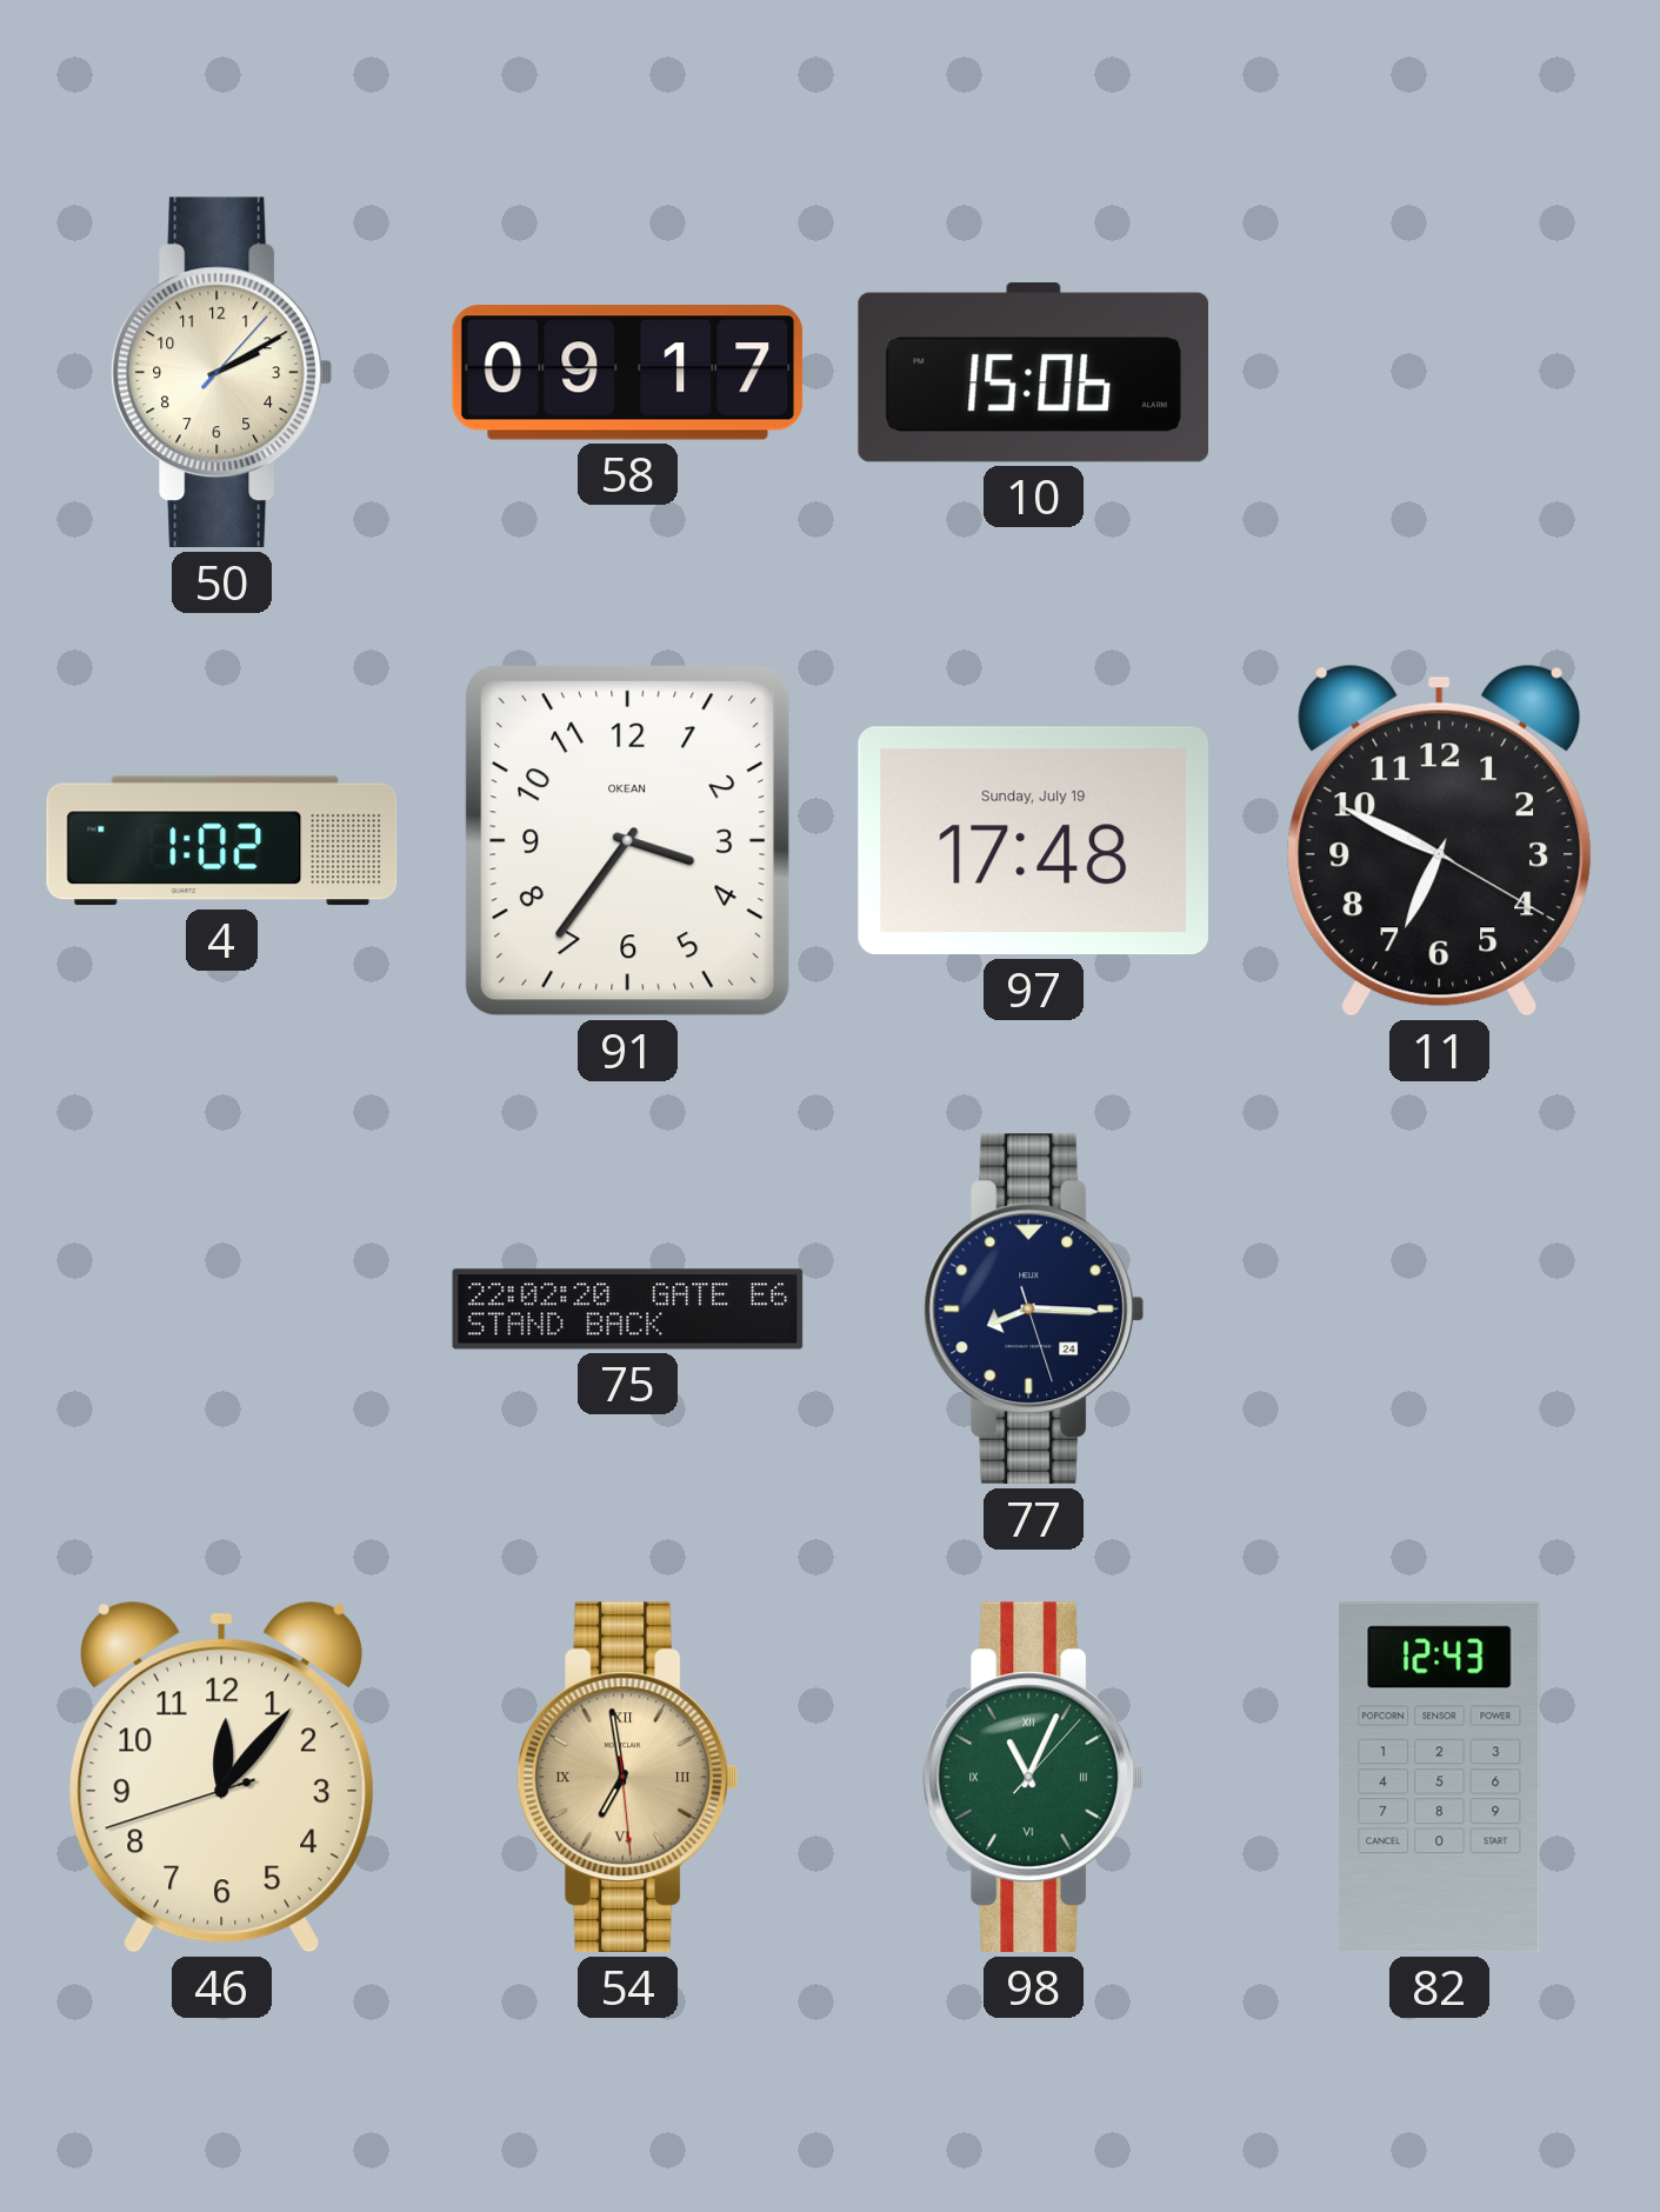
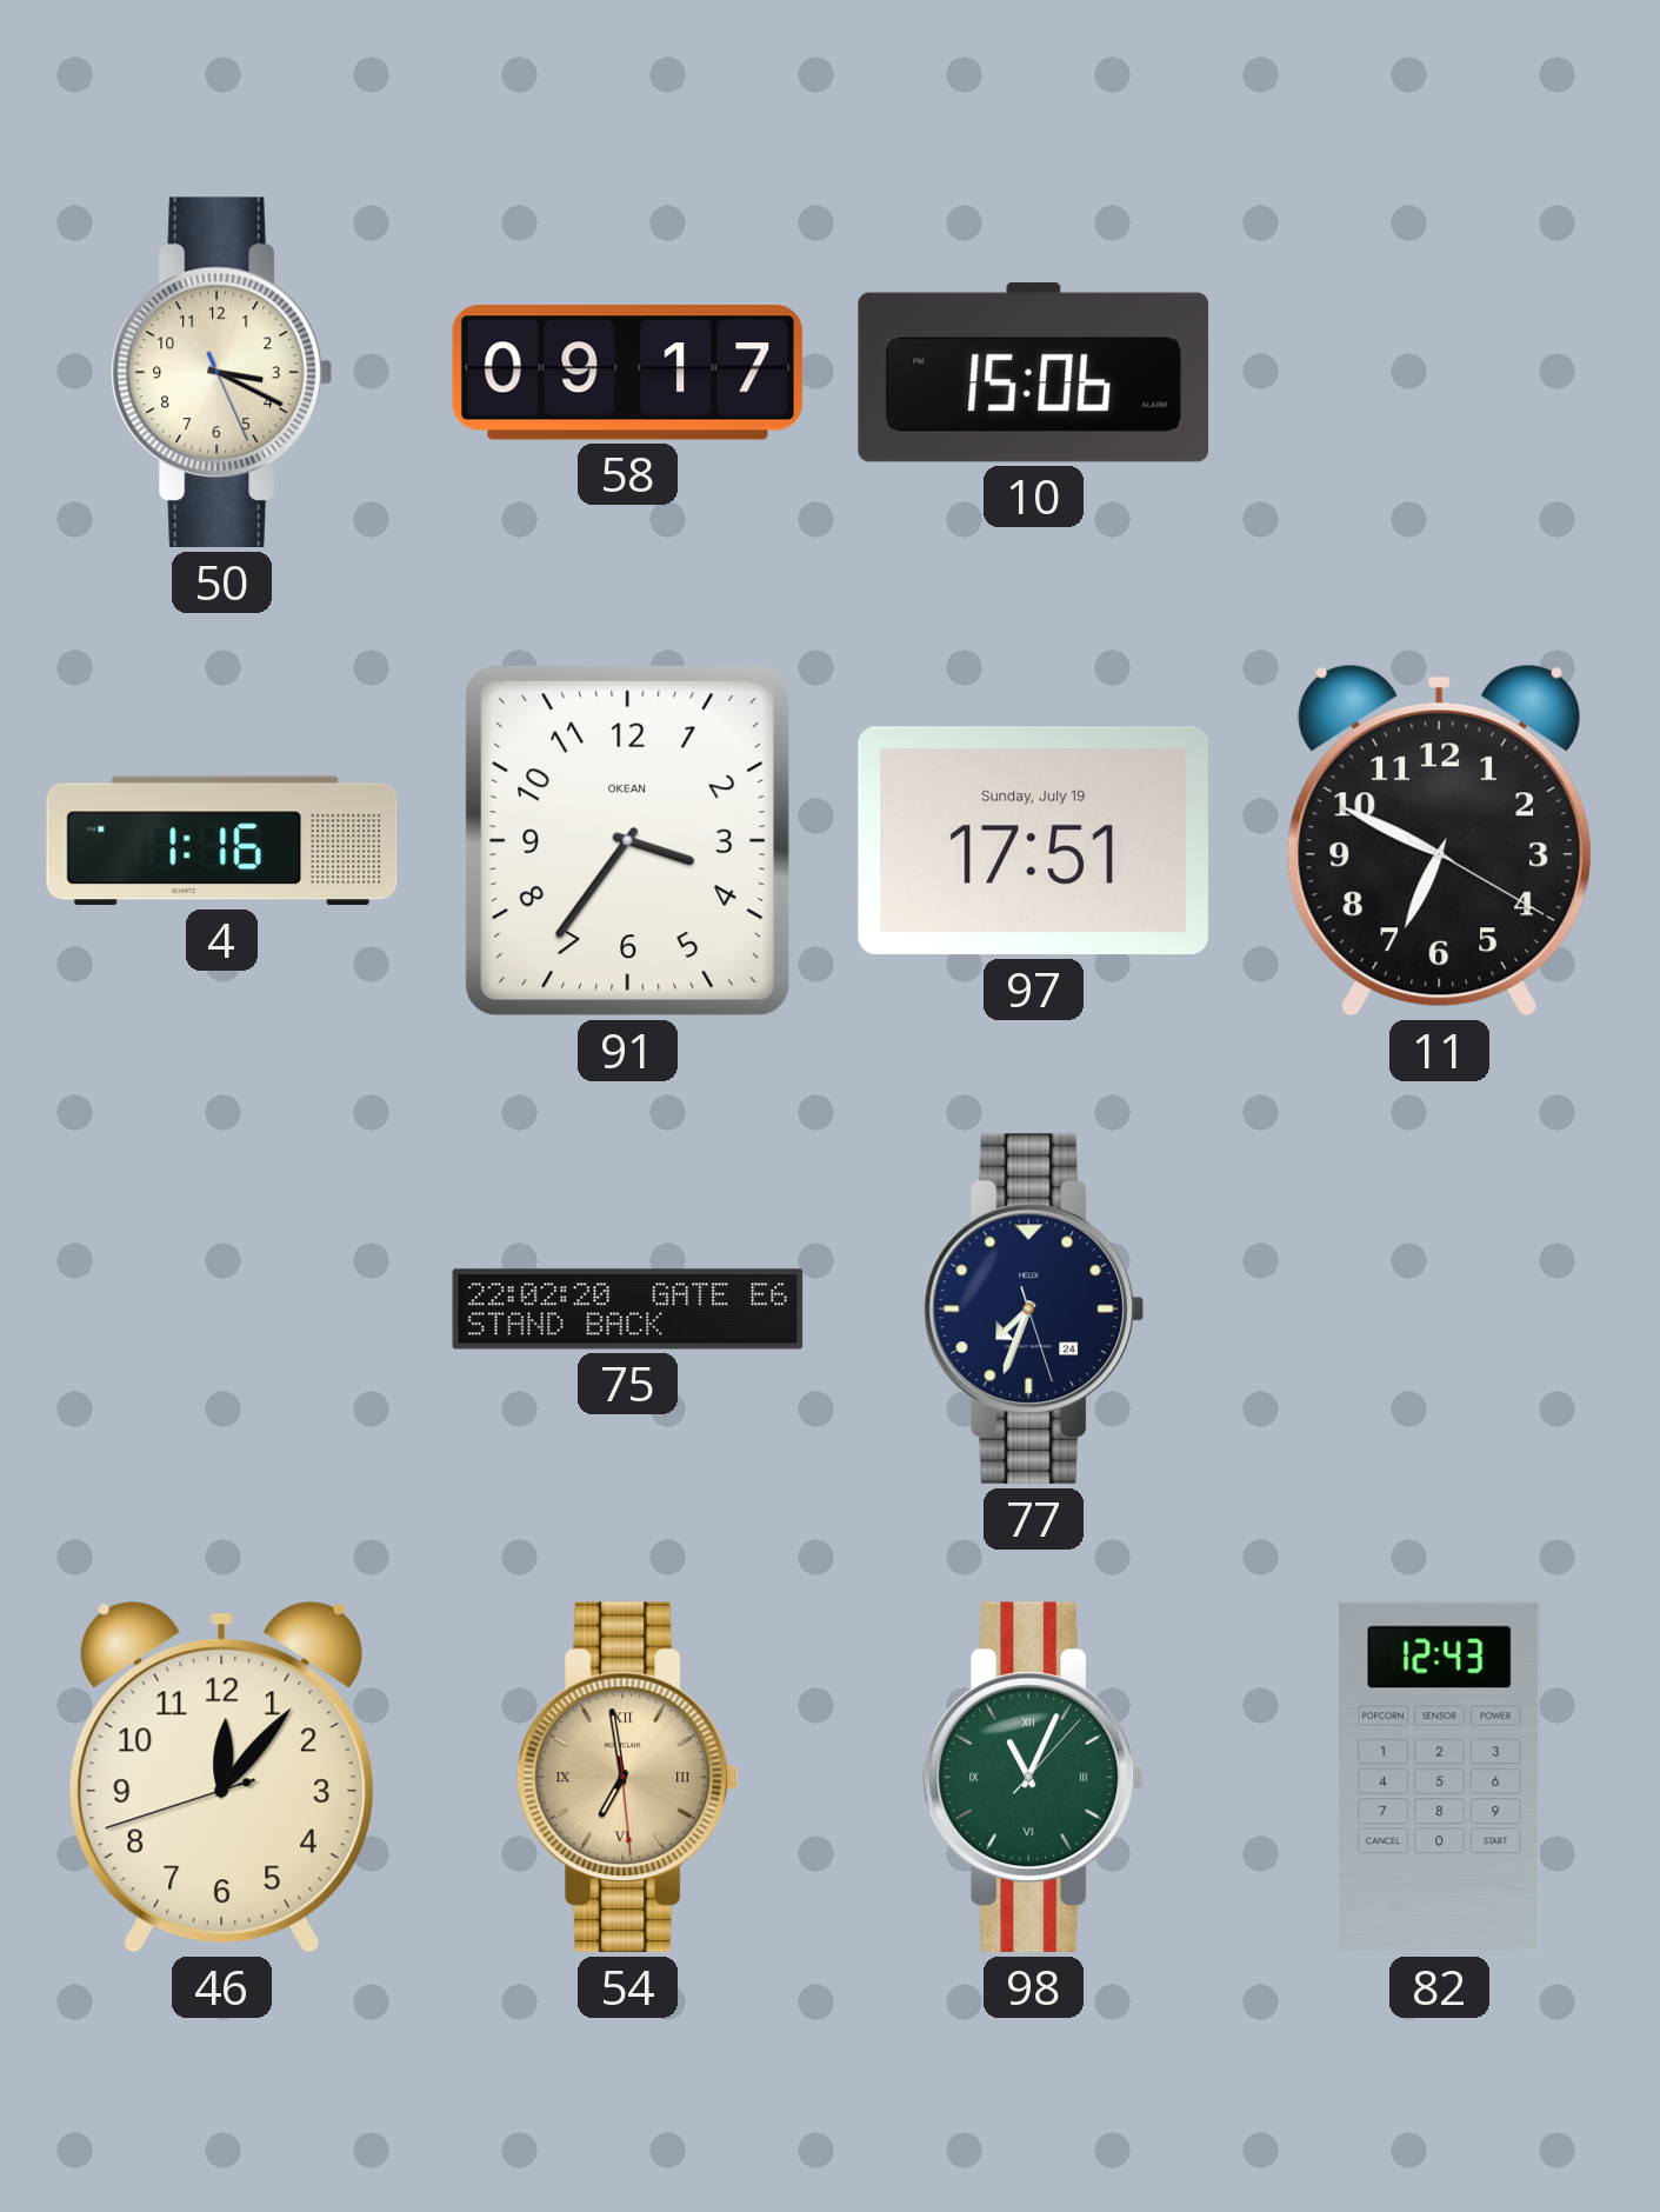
50: 2:10 -> 3:19 (222, 373)
4: 1:02 -> 1:16 (222, 841)
97: 17:48 -> 17:51 (1033, 841)
77: 8:15 -> 7:33 (1034, 1310)
